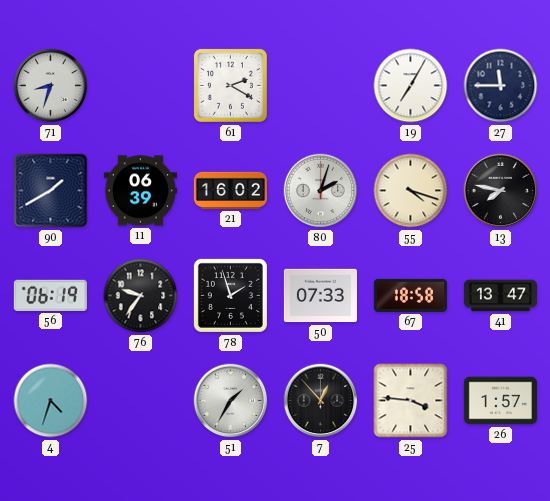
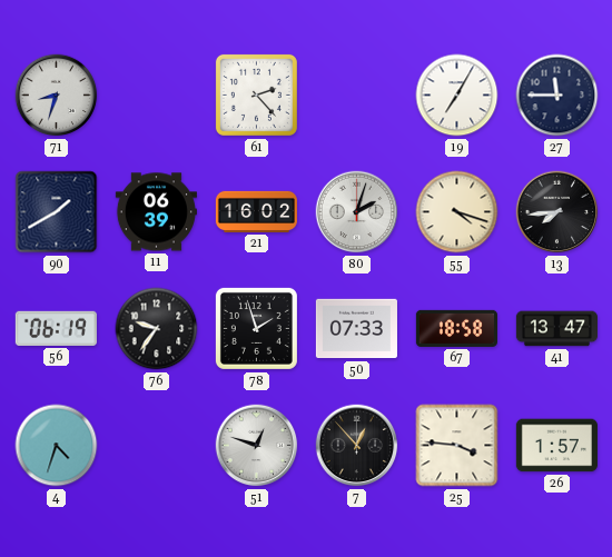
61: 2:20 -> 2:23 (256, 95)
13: 7:47 -> 7:44 (557, 212)
51: 1:35 -> 12:48 (257, 446)
